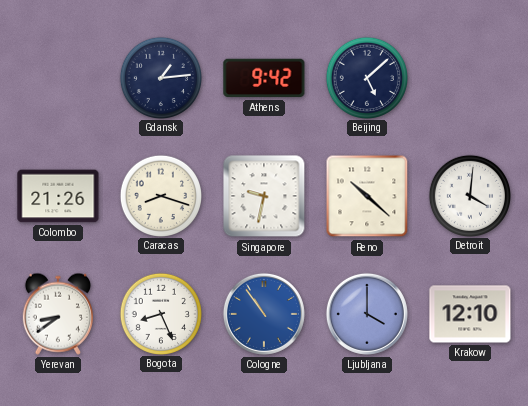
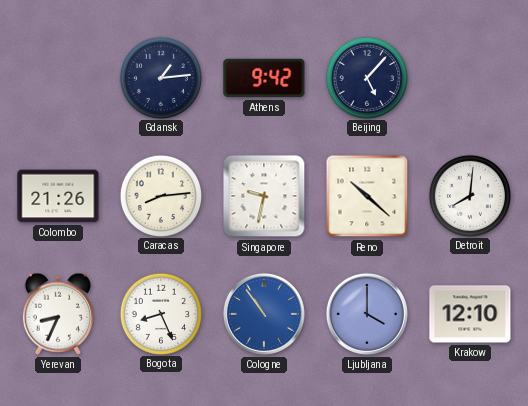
Beijing: 5:08 -> 5:07 (366, 77)
Caracas: 8:18 -> 8:14 (160, 195)
Detroit: 4:01 -> 8:01 (469, 195)
Yerevan: 8:39 -> 8:34 (58, 314)
